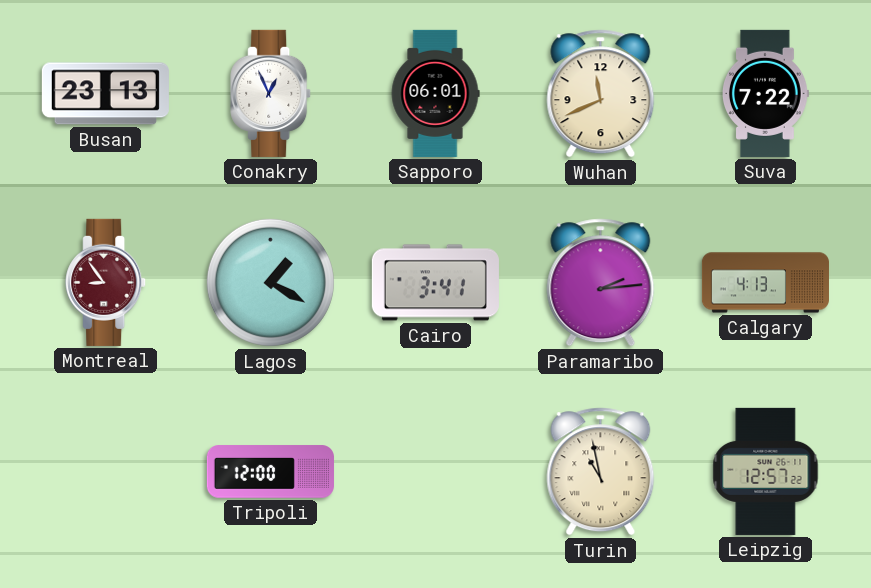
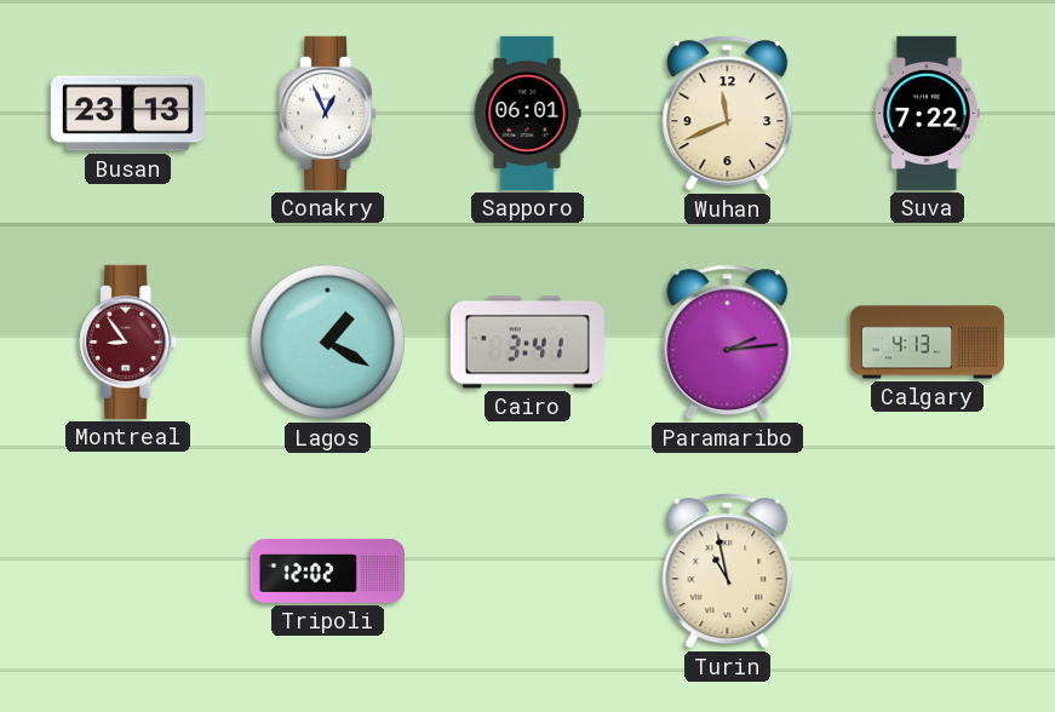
Tripoli: 12:00 -> 12:02 (327, 572)
Leipzig: 12:57 -> none (766, 471)
